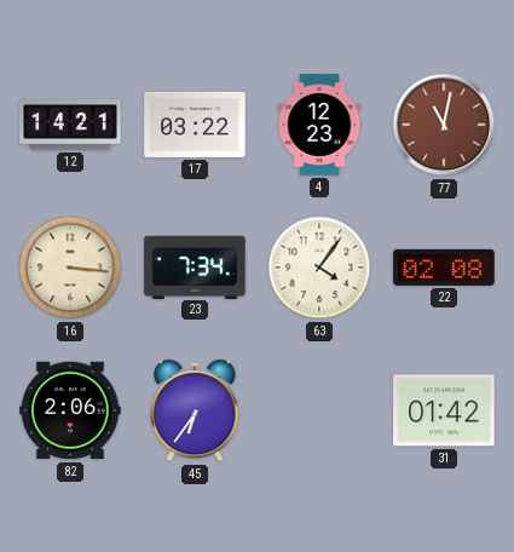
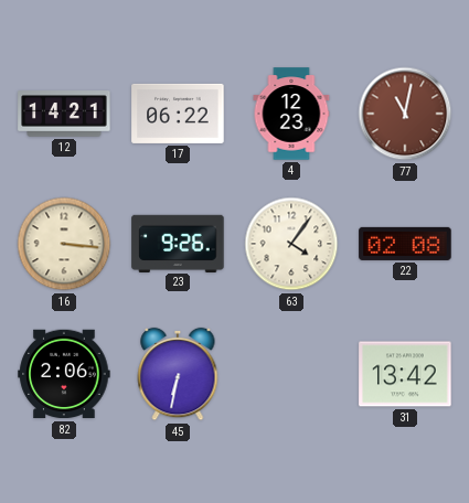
17: 03:22 -> 06:22 (178, 114)
23: 7:34 -> 9:26 (178, 243)
45: 6:36 -> 6:32 (178, 374)
31: 01:42 -> 13:42 (405, 374)
